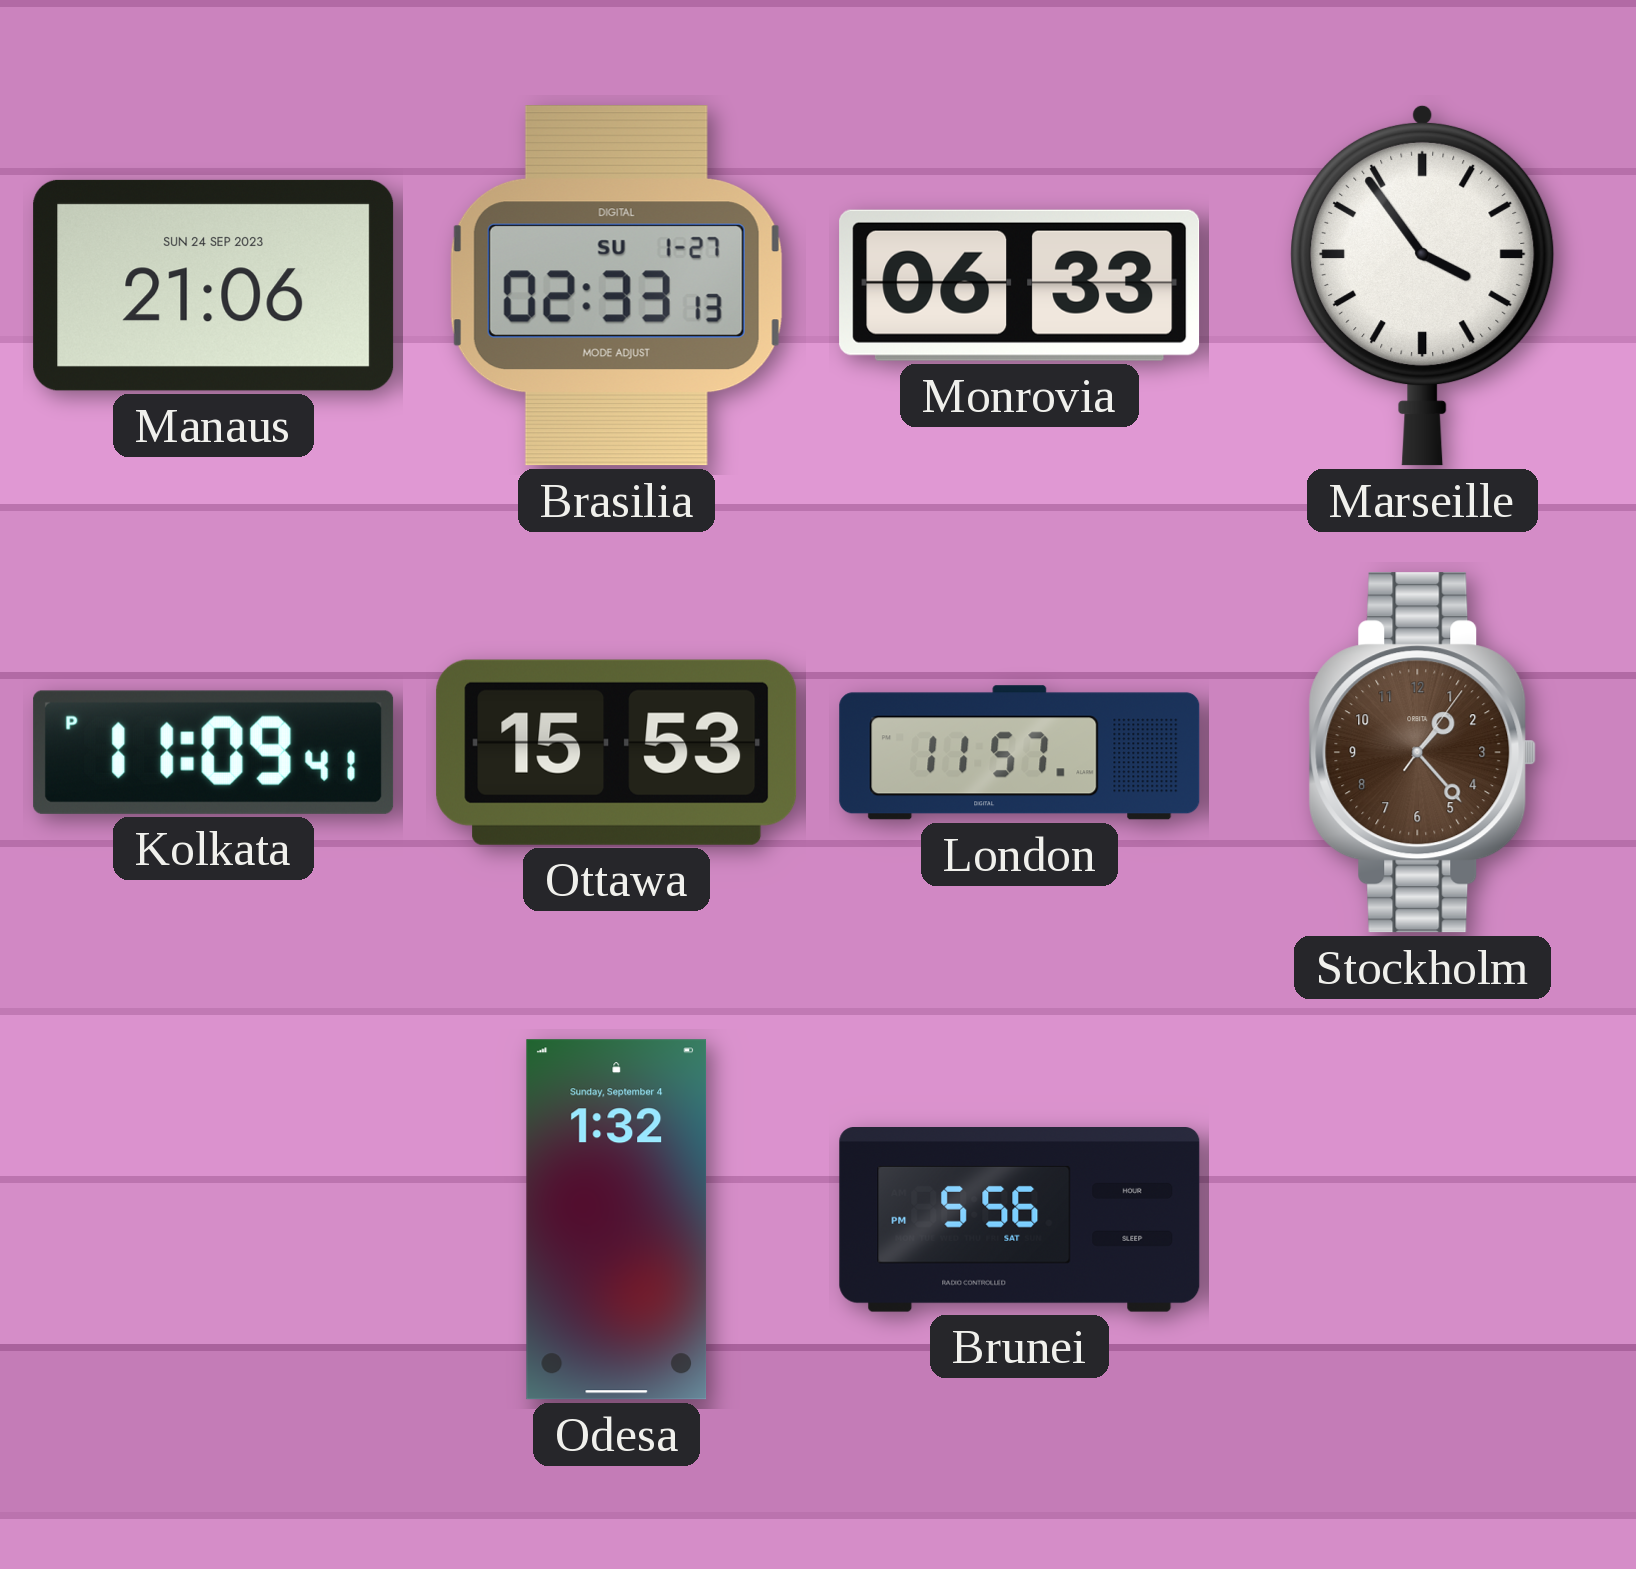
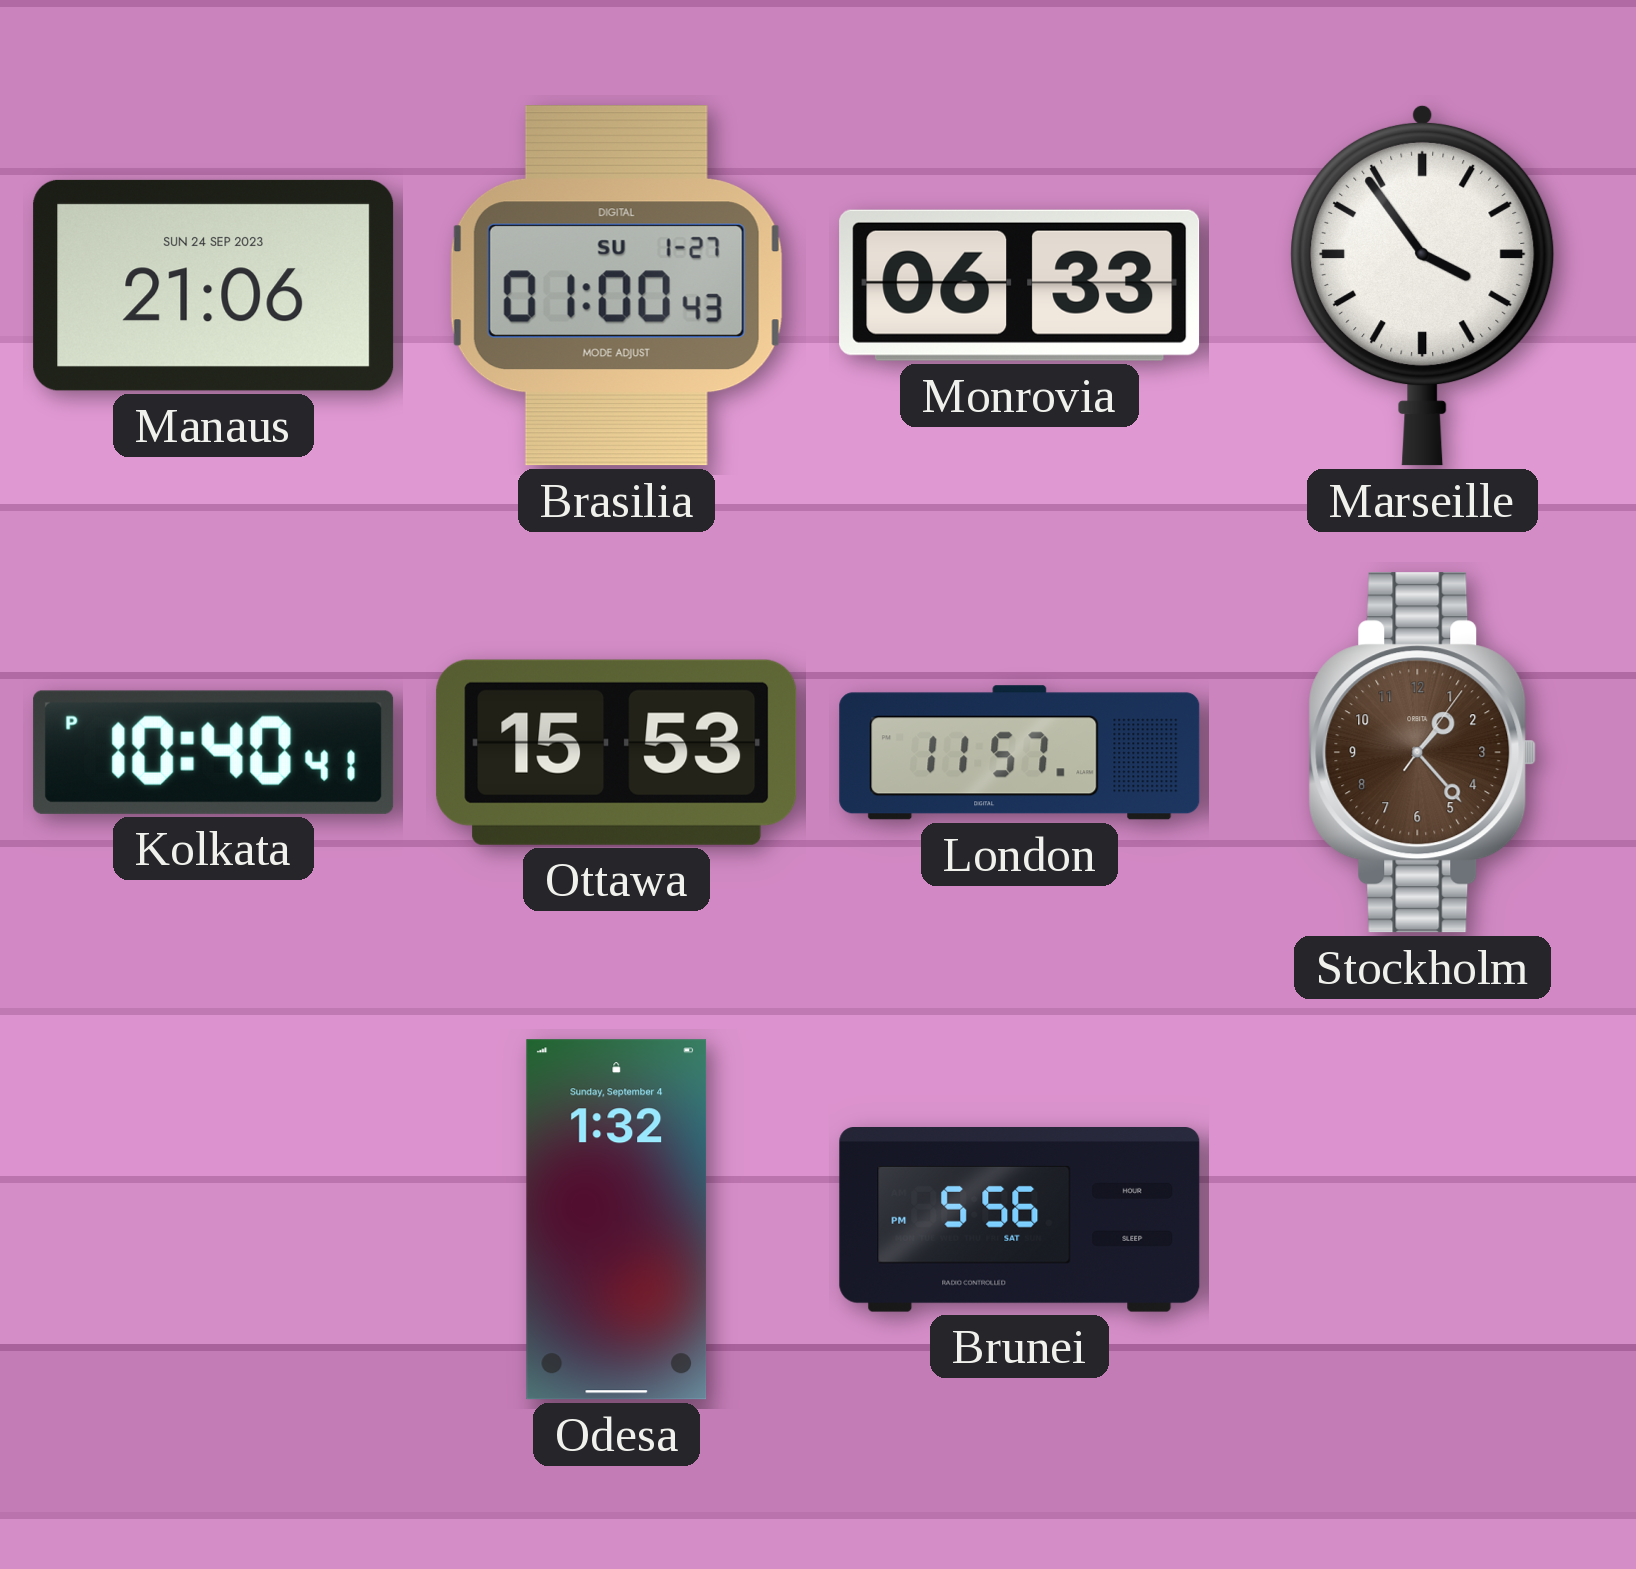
Brasilia: 02:33 -> 01:00 (616, 286)
Kolkata: 11:09 -> 10:40 (214, 752)
